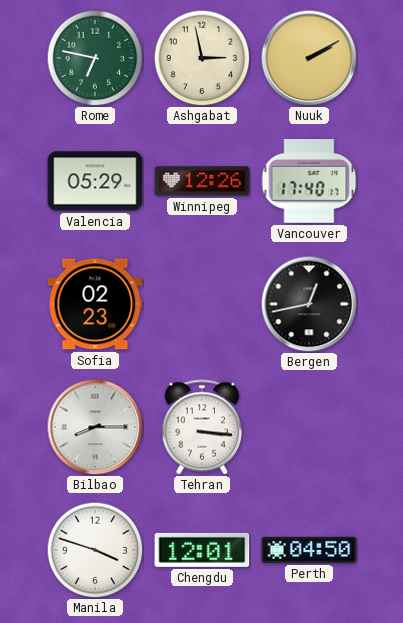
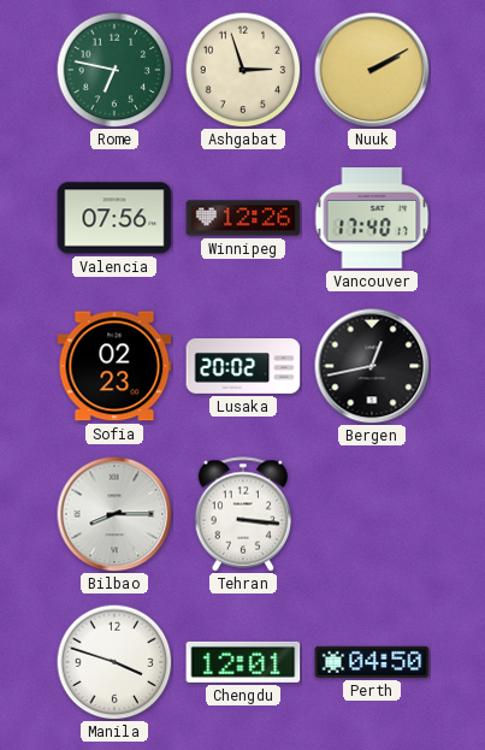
Ashgabat: 2:58 -> 2:57 (243, 70)
Valencia: 05:29 -> 07:56 (114, 218)
Lusaka: none -> 20:02 (243, 366)
